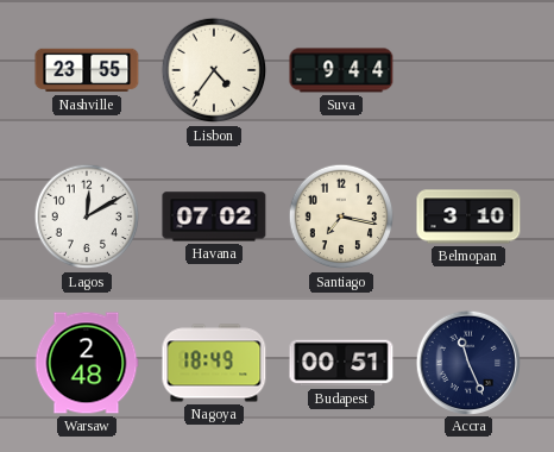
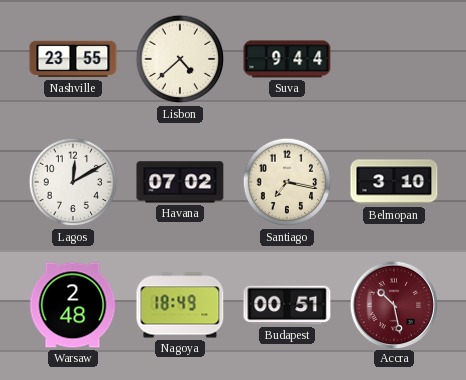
Lisbon: 4:36 -> 4:38 (180, 59)
Accra: 11:26 -> 10:28 (393, 304)
Accra dial: navy -> burgundy (393, 304)
